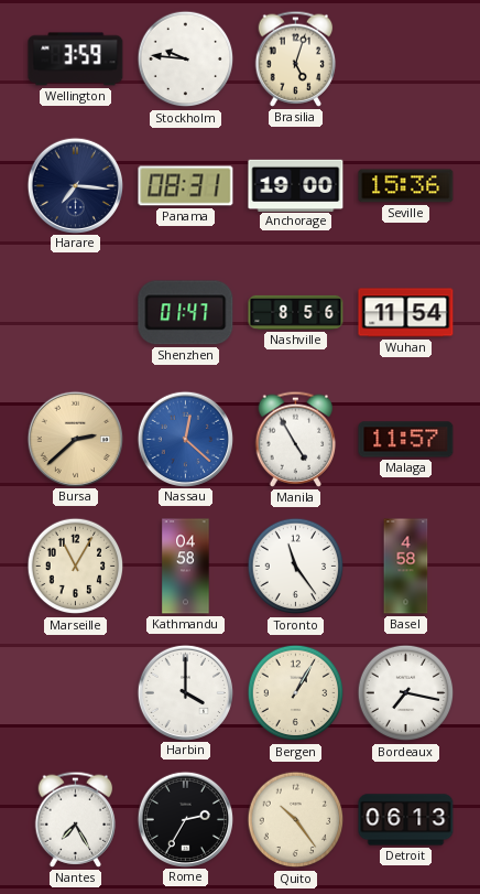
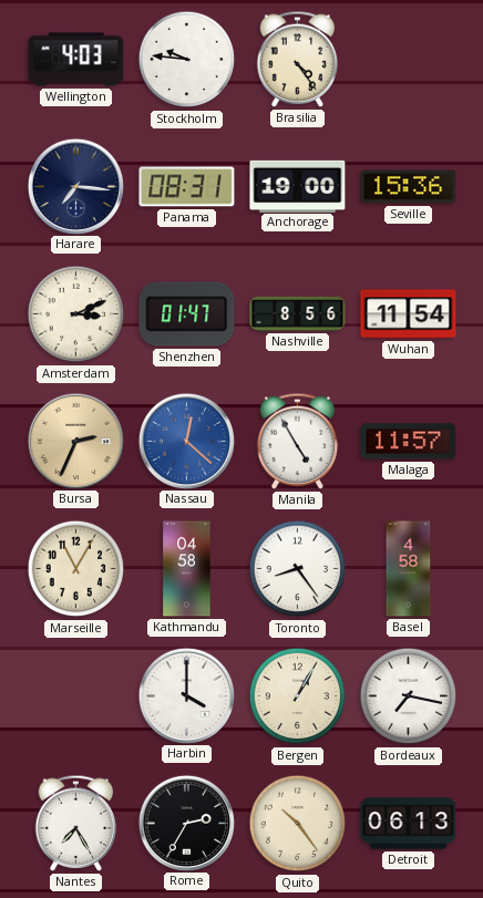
Wellington: 3:59 -> 4:03 (76, 60)
Brasilia: 5:03 -> 4:24 (298, 59)
Amsterdam: none -> 3:11 (76, 314)
Bursa: 2:38 -> 2:34 (75, 441)
Toronto: 11:24 -> 8:24 (298, 569)
